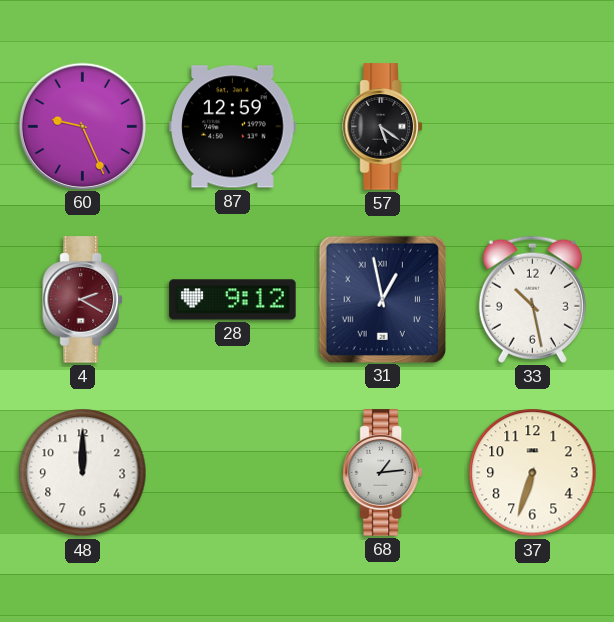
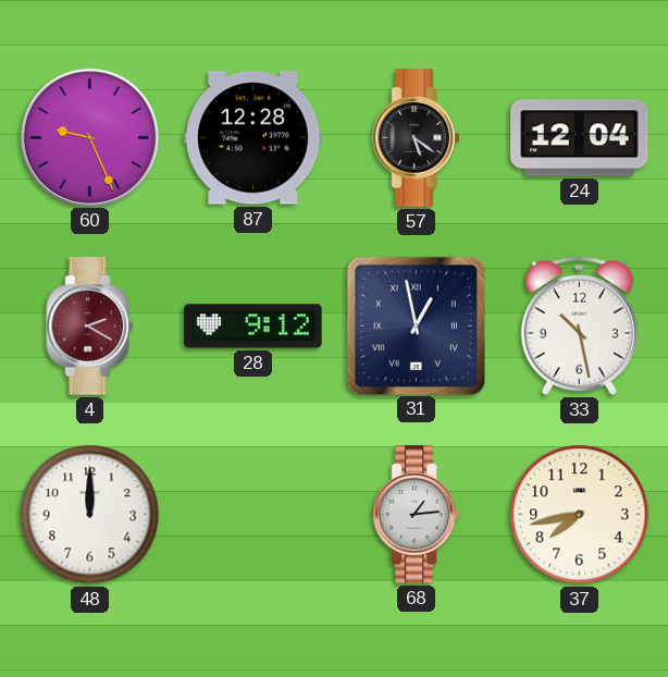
87: 12:59 -> 12:28 (253, 138)
24: none -> 12:04 (580, 138)
37: 6:33 -> 7:43 (580, 515)
